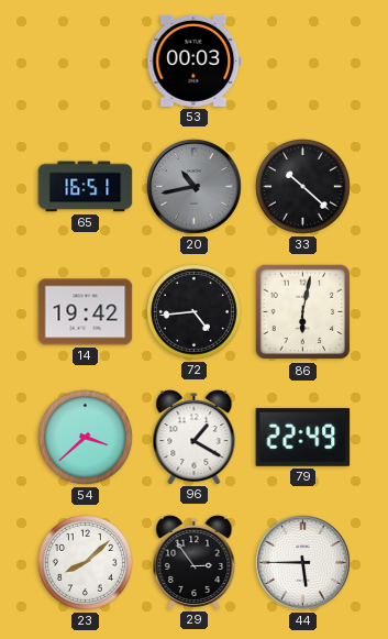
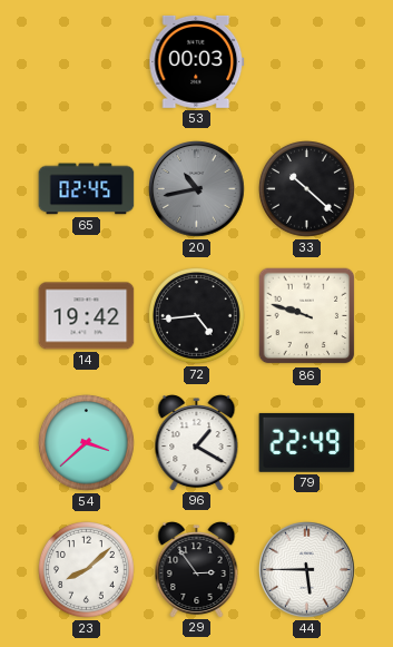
65: 16:51 -> 02:45 (87, 189)
86: 6:02 -> 9:48 (307, 316)
